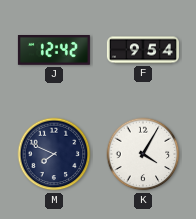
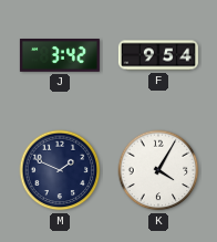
J: 12:42 -> 3:42 (60, 56)
M: 7:49 -> 1:49 (60, 170)
